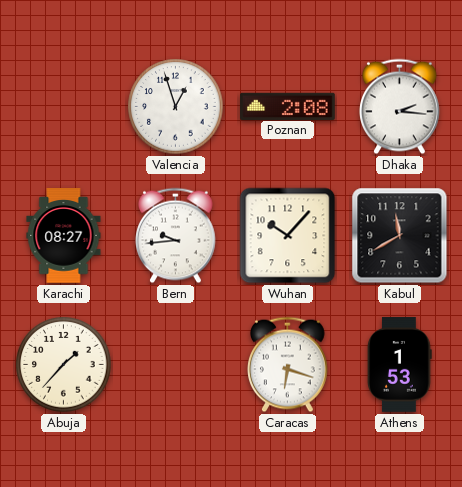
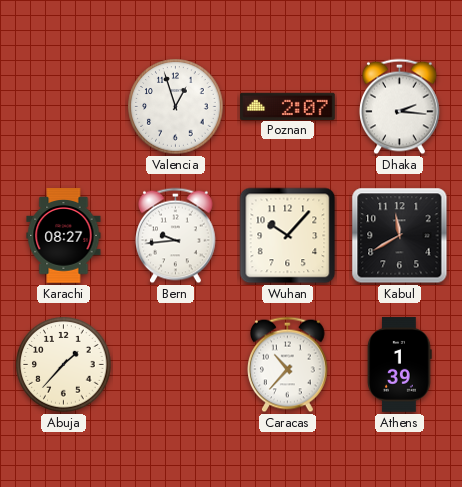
Poznan: 2:08 -> 2:07 (288, 106)
Caracas: 6:18 -> 10:37 (288, 365)
Athens: 1:53 -> 1:39 (400, 365)
